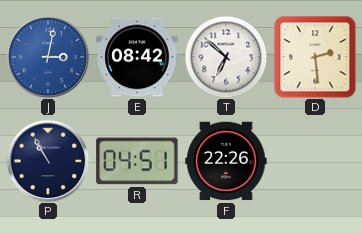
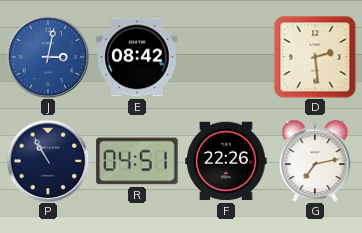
T: 6:52 -> none (226, 57)
G: none -> 7:13 (315, 161)
